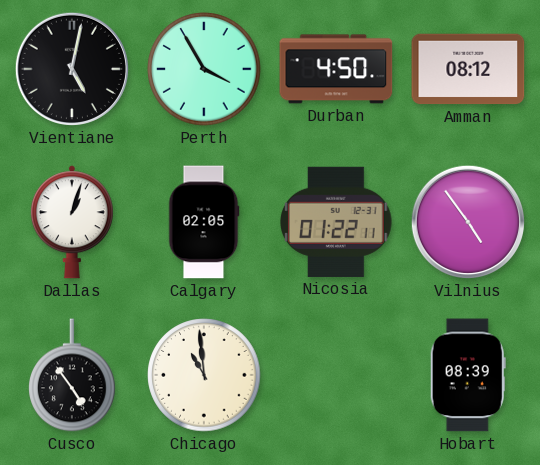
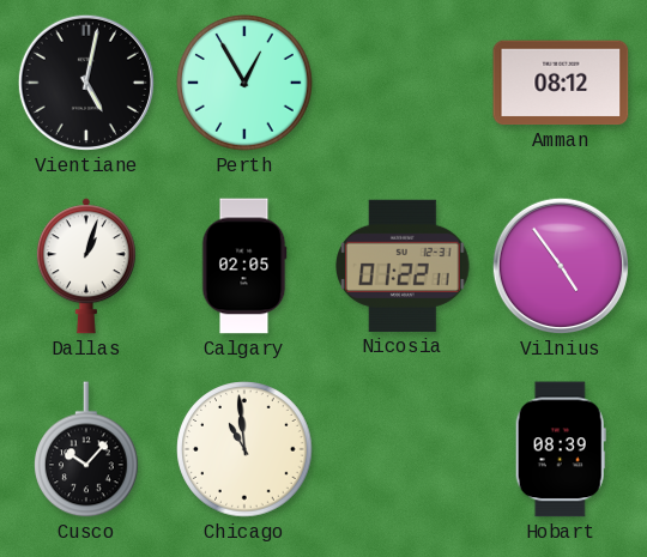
Perth: 3:55 -> 12:55 (244, 83)
Durban: 4:50 -> none (336, 69)
Cusco: 4:54 -> 10:07 (87, 449)
